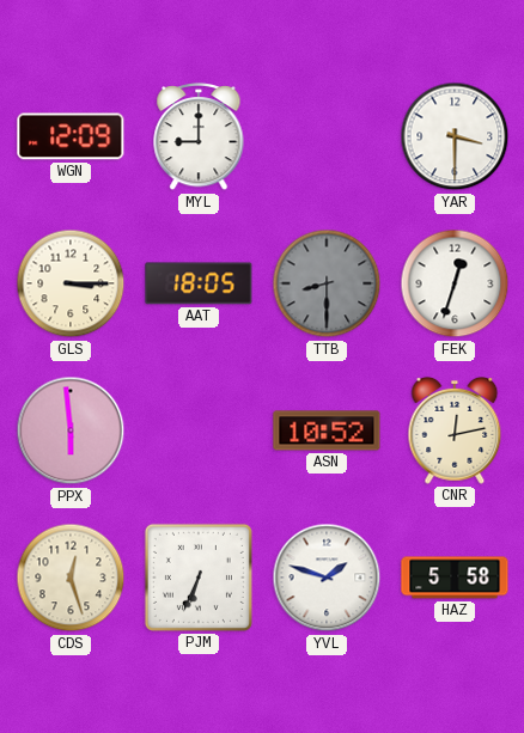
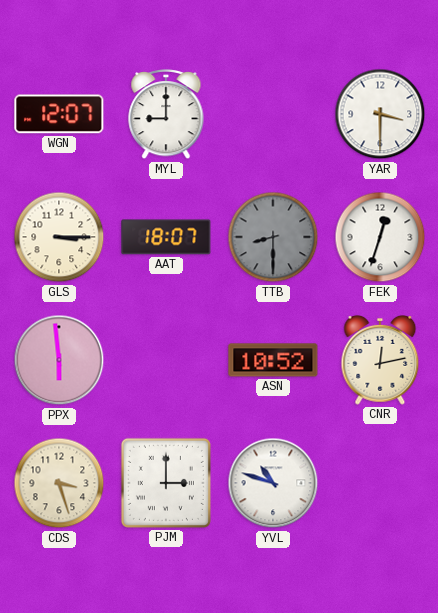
WGN: 12:09 -> 12:07 (59, 114)
AAT: 18:05 -> 18:07 (166, 237)
CDS: 12:27 -> 3:27 (59, 483)
PJM: 6:34 -> 3:00 (166, 483)
YVL: 1:48 -> 10:48 (273, 483)
HAZ: 5:58 -> none (455, 578)
